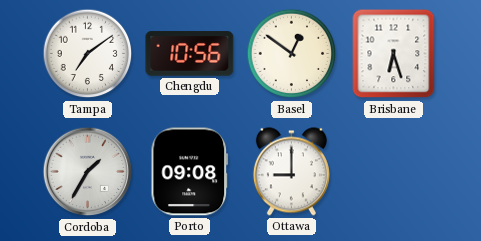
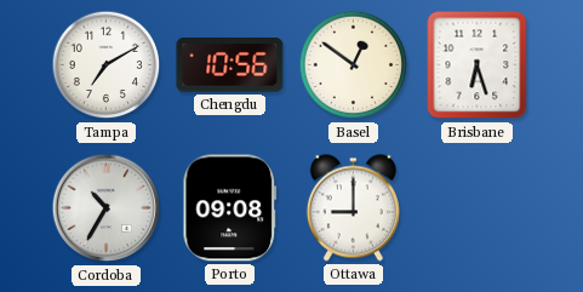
Tampa: 7:09 -> 7:10 (107, 65)
Cordoba: 1:35 -> 10:35 (107, 208)
